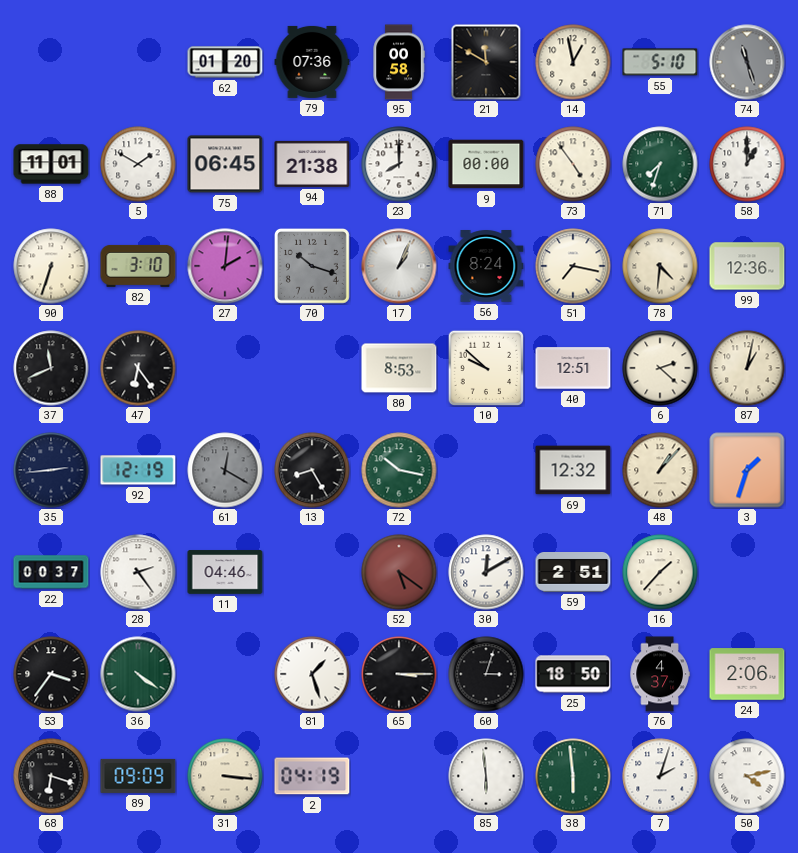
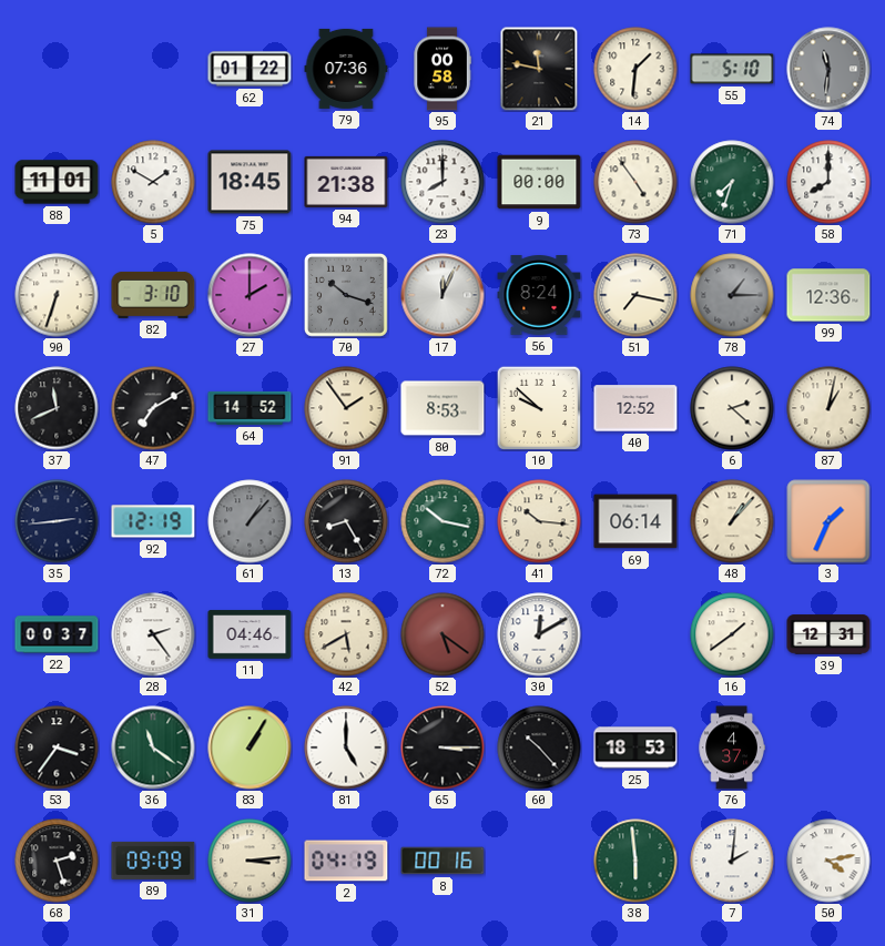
62: 01:20 -> 01:22 (250, 69)
21: 11:50 -> 11:47 (539, 69)
14: 12:58 -> 1:31 (635, 69)
74: 11:27 -> 11:31 (828, 69)
75: 06:45 -> 18:45 (250, 182)
58: 1:00 -> 8:00 (828, 182)
27: 2:01 -> 2:00 (250, 295)
17: 1:04 -> 12:04 (442, 295)
78: 4:31 -> 1:15 (732, 295)
78 dial: cream -> grey (732, 295)
47: 6:24 -> 7:10 (153, 408)
64: none -> 14:52 (250, 408)
91: none -> 1:54 (346, 408)
40: 12:51 -> 12:52 (635, 408)
61: 12:20 -> 1:07 (250, 521)
41: none -> 10:16 (539, 521)
69: 12:32 -> 06:14 (635, 521)
3: 1:33 -> 1:34 (828, 521)
42: none -> 5:40 (346, 634)
59: 2:51 -> none (573, 573)
16: 1:37 -> 1:39 (732, 634)
39: none -> 12:31 (828, 634)
36: 4:21 -> 11:21 (153, 747)
83: none -> 1:05 (250, 747)
81: 1:27 -> 5:00 (346, 747)
60: 3:03 -> 10:23 (539, 747)
25: 18:50 -> 18:53 (635, 747)
24: 2:06 -> none (747, 674)
68: 6:18 -> 2:27 (57, 861)
31: 3:16 -> 3:14 (250, 861)
8: none -> 00:16 (442, 861)
85: 5:59 -> none (486, 776)
7: 2:03 -> 2:01 (732, 861)
